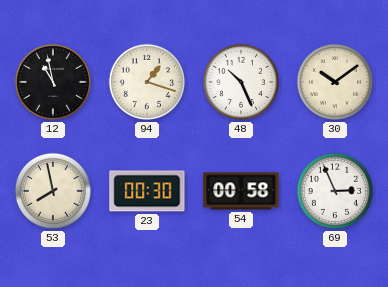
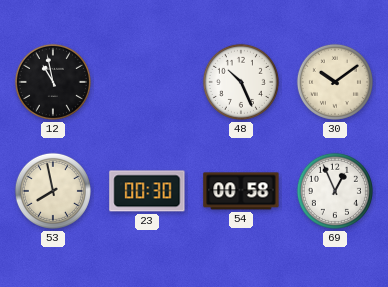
94: 1:18 -> none (147, 82)
69: 2:56 -> 12:56 (335, 191)
